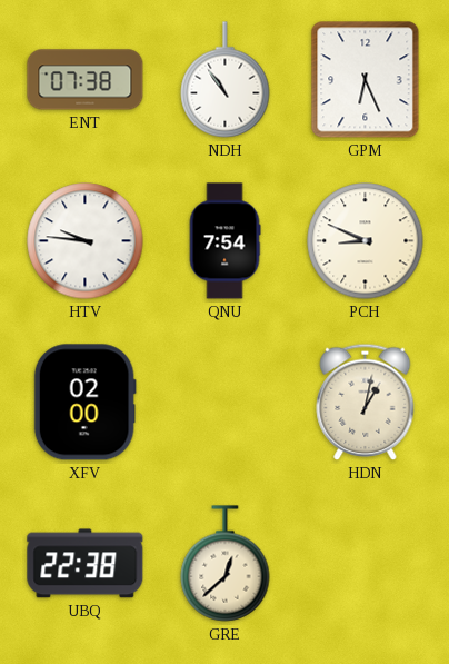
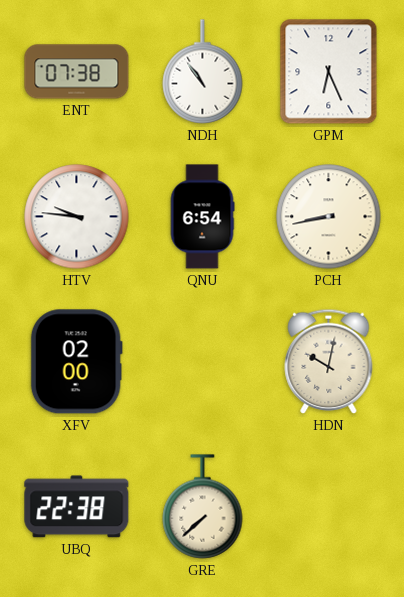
QNU: 7:54 -> 6:54 (202, 217)
PCH: 8:49 -> 8:43 (329, 217)
HDN: 1:02 -> 10:02 (329, 361)
GRE: 12:38 -> 7:38 (203, 507)
